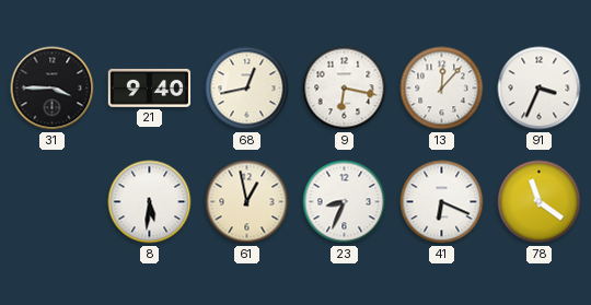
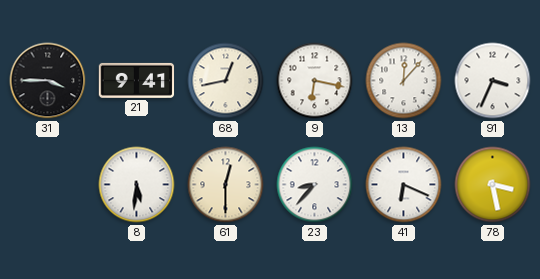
21: 9:40 -> 9:41 (137, 80)
61: 12:58 -> 12:30 (226, 185)
23: 8:34 -> 8:37 (315, 185)
78: 11:21 -> 3:28 (493, 185)
